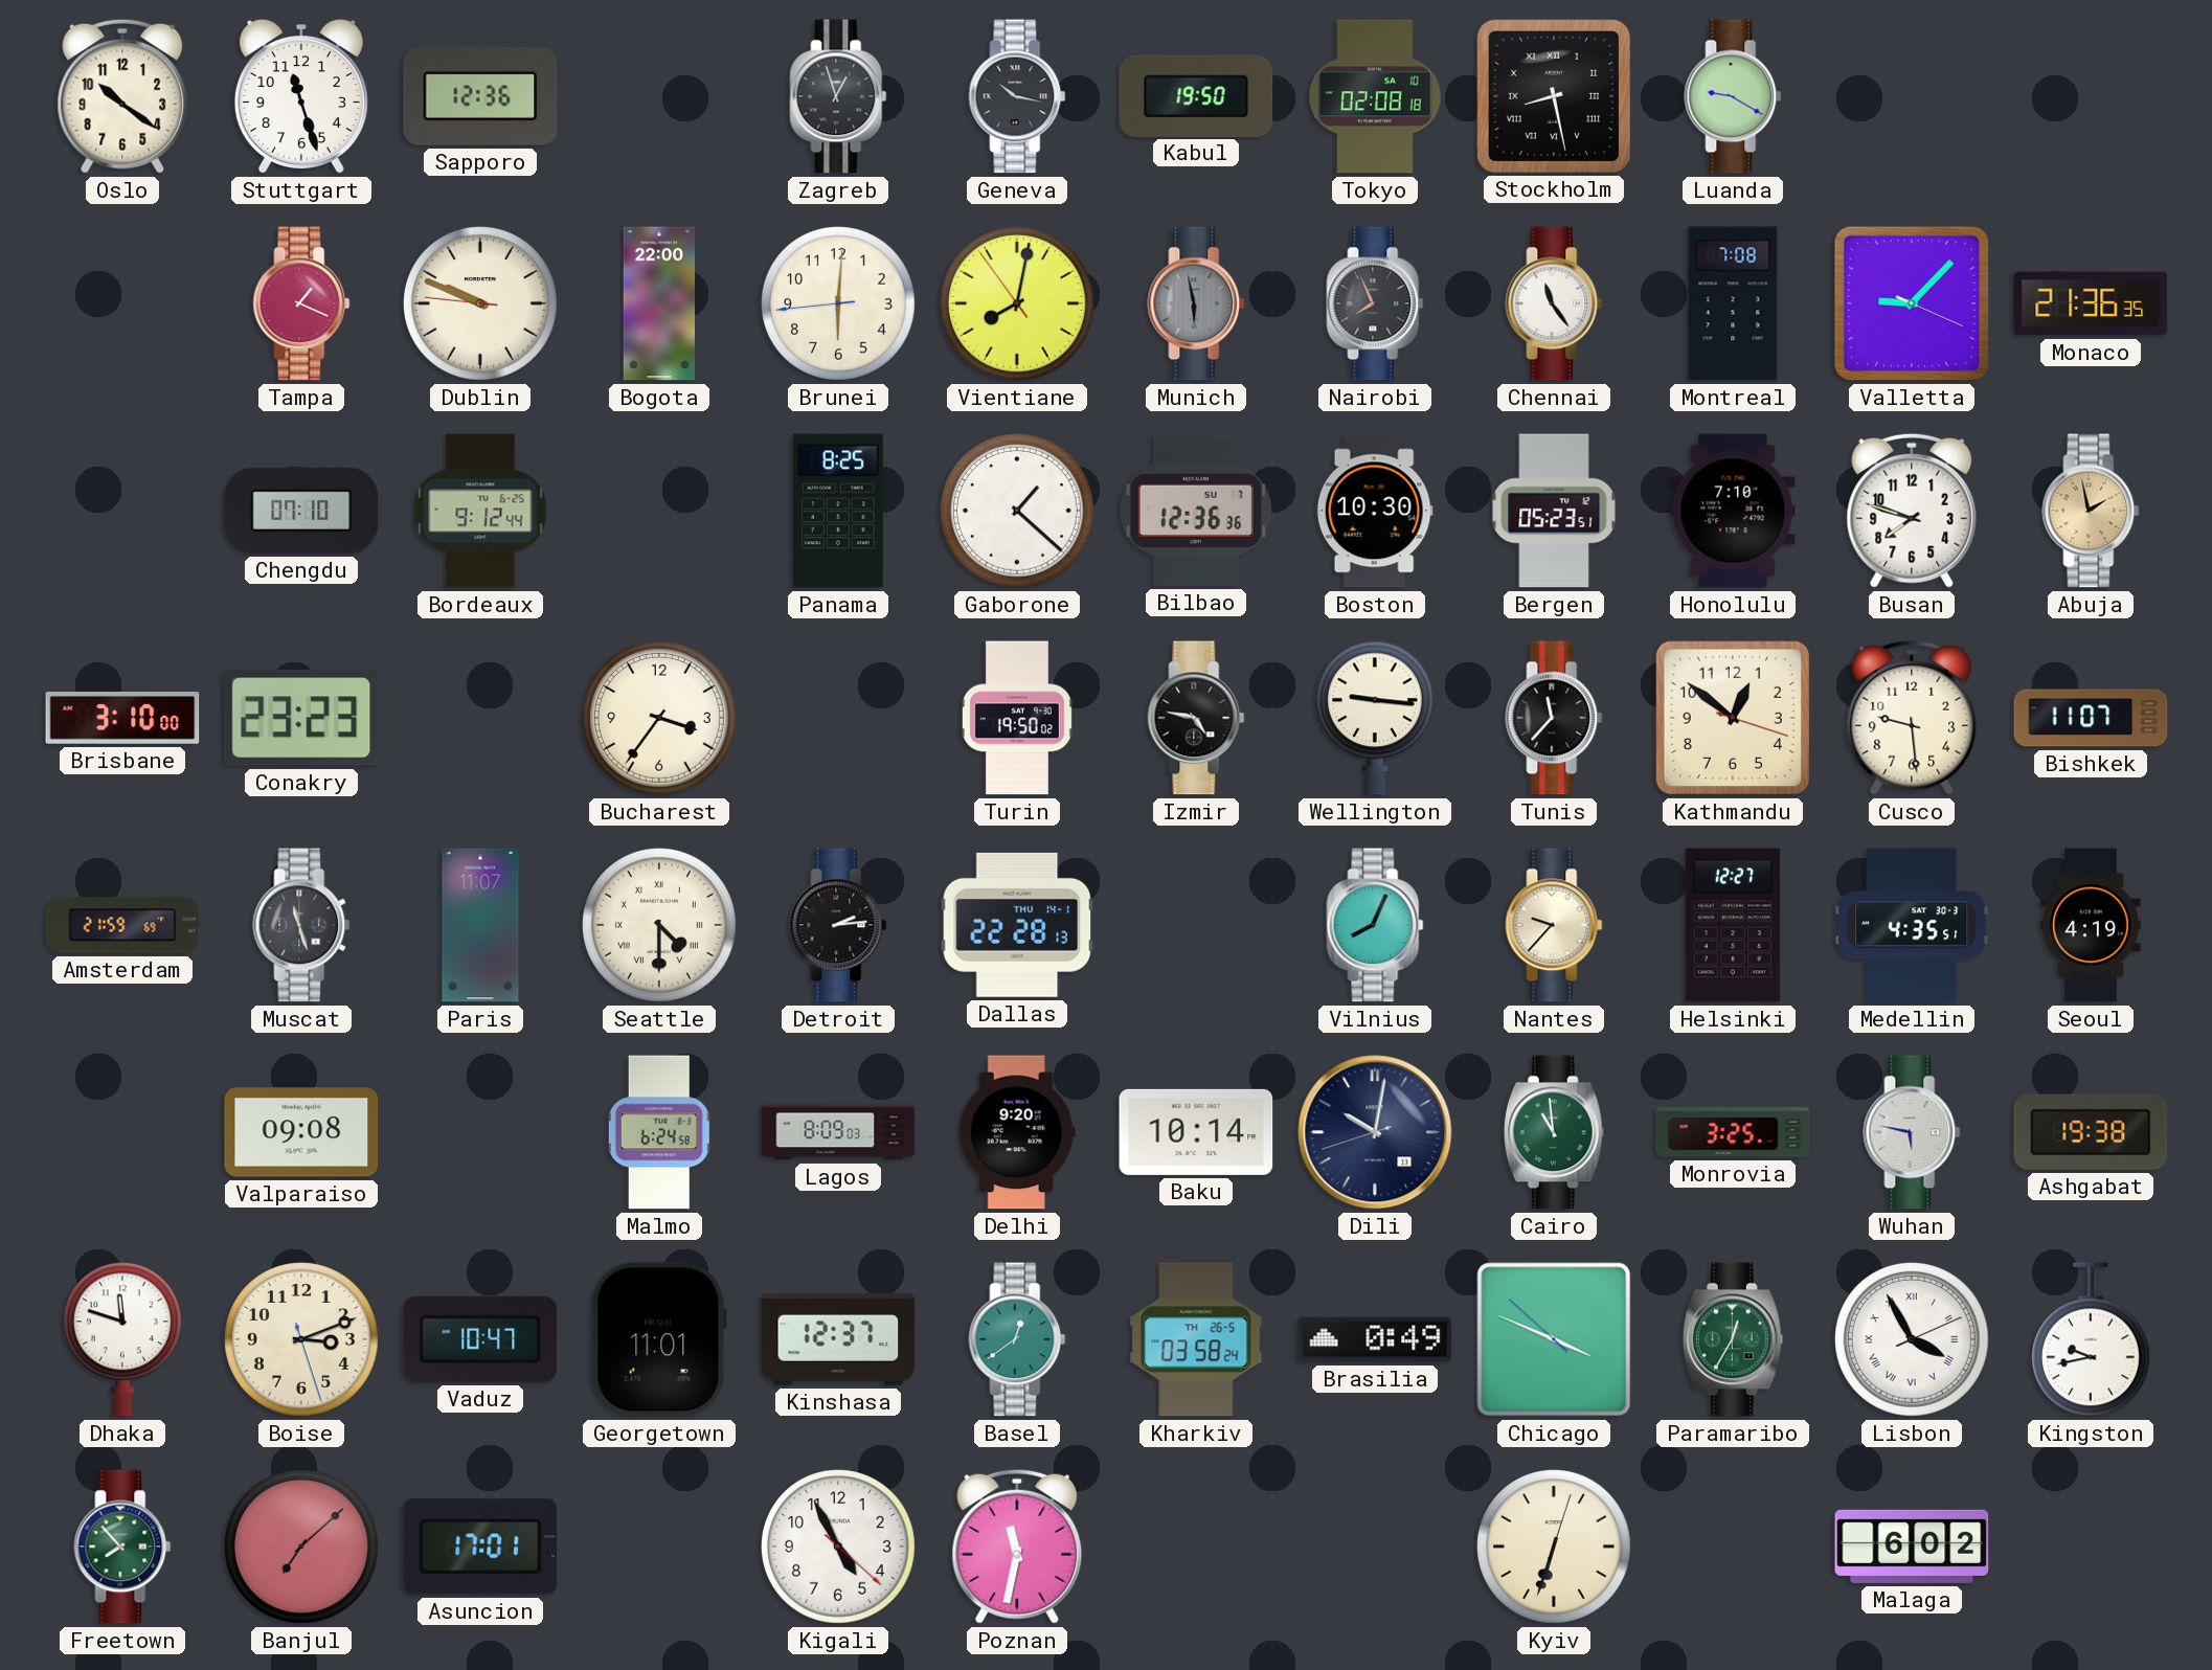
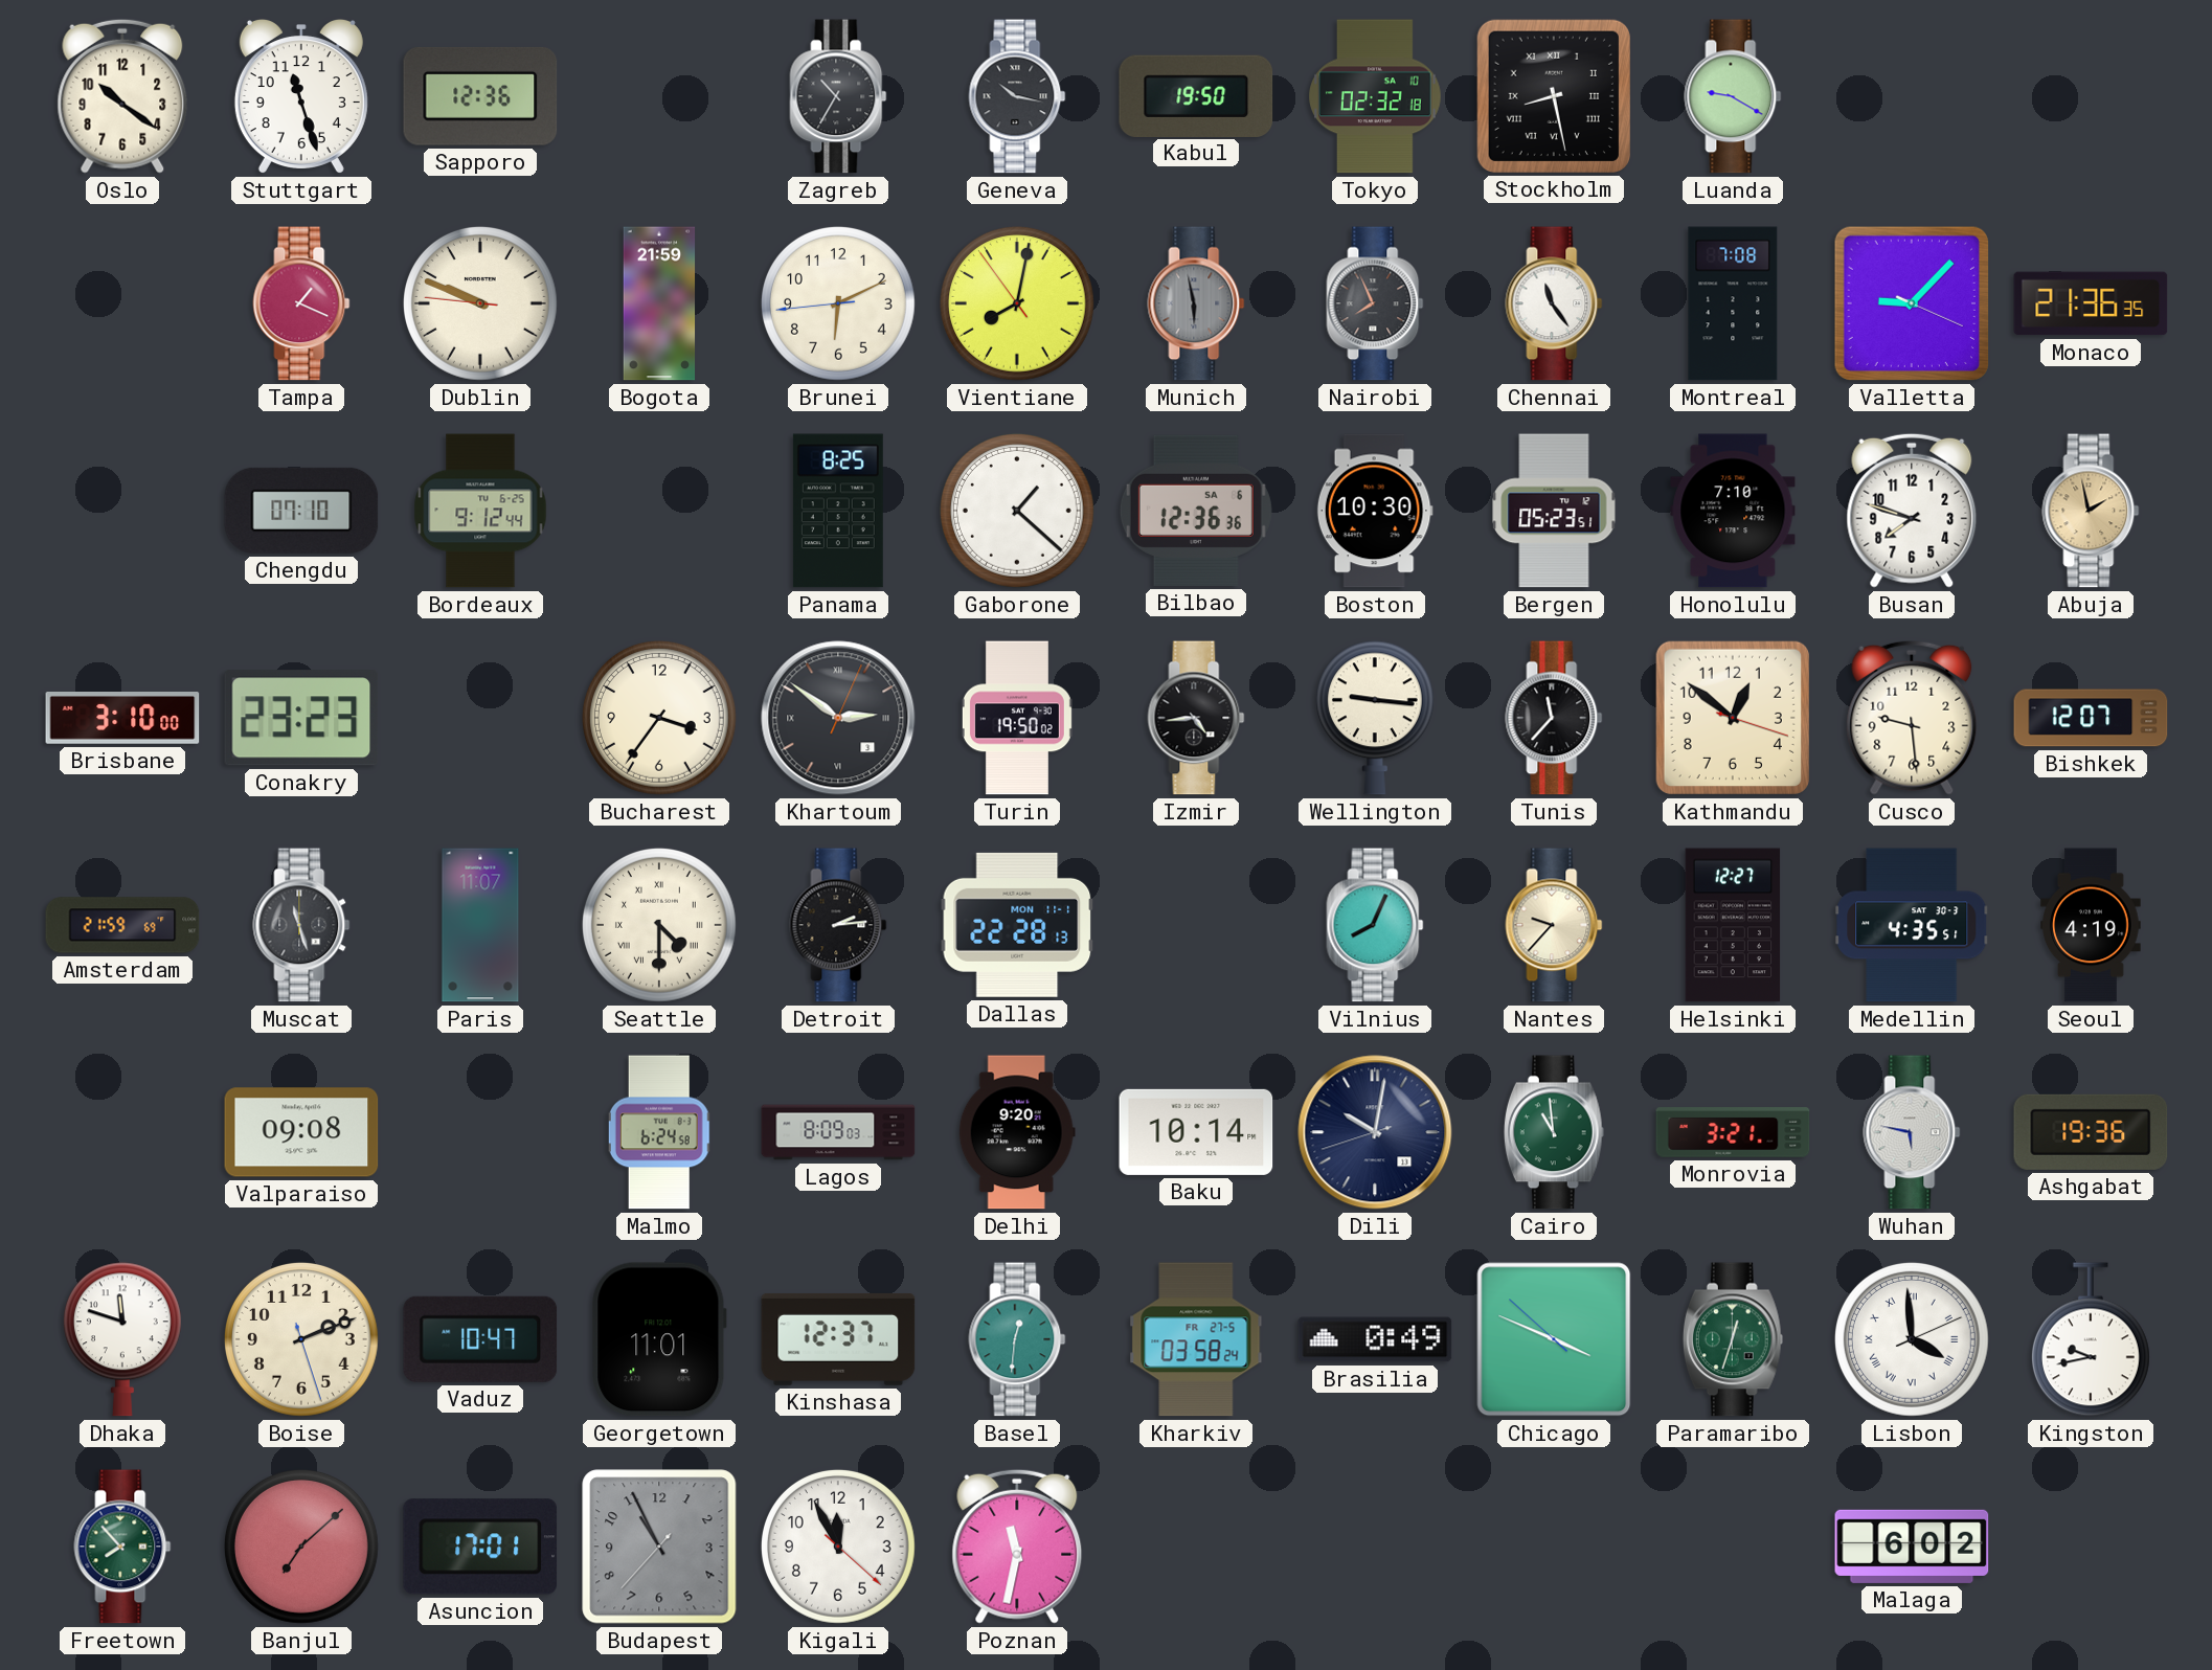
Zagreb: 12:57 -> 10:35 (838, 96)
Tokyo: 02:08 -> 02:32 (1375, 96)
Bogota: 22:00 -> 21:59 (659, 303)
Brunei: 6:00 -> 6:10 (838, 303)
Bilbao date: SU 7 -> SA 6 (1196, 511)
Khartoum: none -> 2:51 (838, 718)
Izmir: 4:47 -> 4:44 (1196, 718)
Bishkek: 11:07 -> 12:07 (2091, 718)
Dallas date: THU 14-1 -> MON 11-1 (1017, 925)
Monrovia: 3:25 -> 3:21 (1733, 1132)
Ashgabat: 19:38 -> 19:36 (2091, 1132)
Boise: 3:11 -> 2:11 (301, 1339)
Basel: 12:39 -> 12:31 (1017, 1339)
Kharkiv date: TH 26-5 -> FR 27-5 (1196, 1339)
Paramaribo: 12:35 -> 12:33 (1733, 1339)
Lisbon: 3:55 -> 3:59 (1912, 1339)
Budapest: none -> 10:55 (659, 1547)
Kigali: 4:55 -> 11:55 (838, 1547)
Kyiv: 6:33 -> none (1554, 1547)
